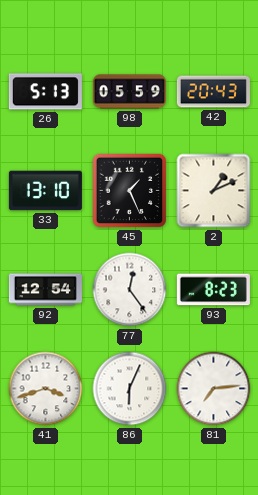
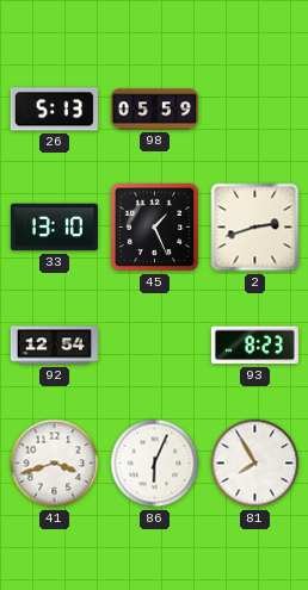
42: 20:43 -> none (213, 92)
2: 1:11 -> 2:42 (255, 228)
77: 12:24 -> none (130, 290)
81: 7:14 -> 7:55 (255, 464)
